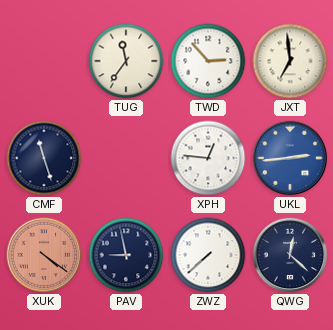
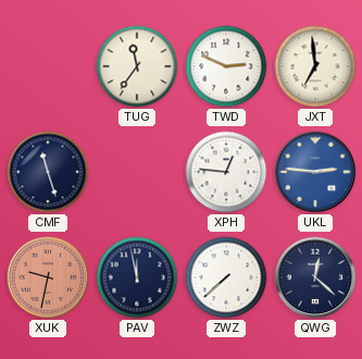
TWD: 2:53 -> 2:49 (226, 66)
UKL: 2:44 -> 2:46 (315, 172)
XUK: 4:21 -> 9:32 (48, 277)
PAV: 8:58 -> 11:58 (137, 277)
